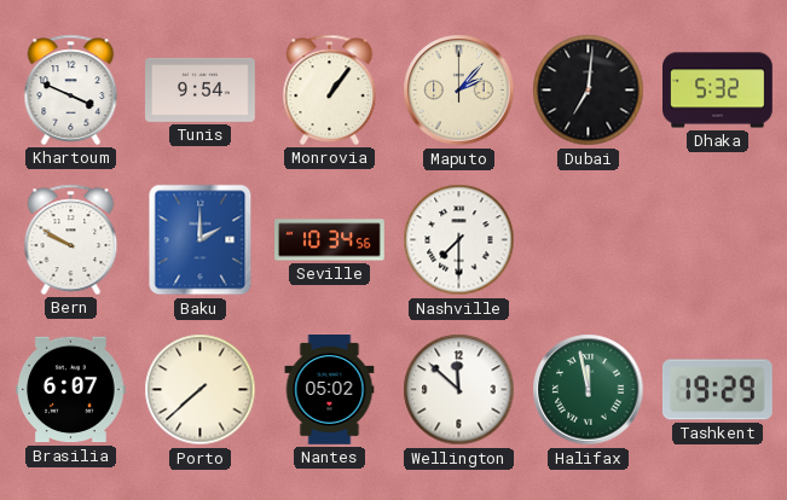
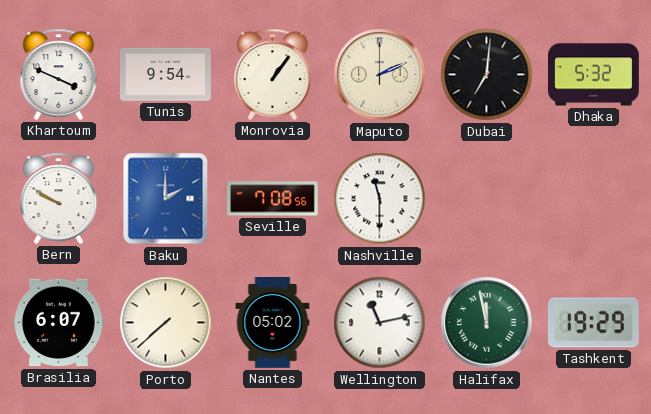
Maputo: 2:07 -> 2:11 (380, 75)
Seville: 10:34 -> 7:08 (273, 199)
Nashville: 7:30 -> 11:30 (380, 199)
Wellington: 11:52 -> 11:13 (380, 323)
